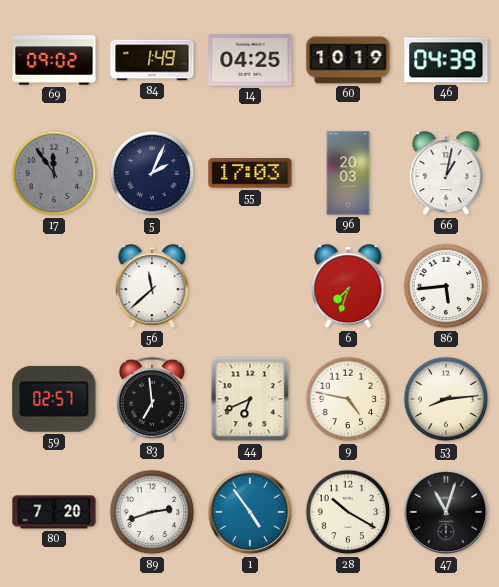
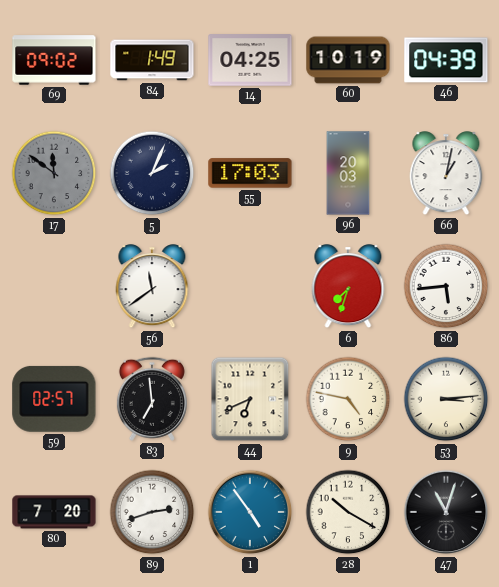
17: 11:54 -> 11:51 (54, 173)
56: 11:38 -> 11:39 (152, 287)
53: 8:14 -> 3:14 (446, 399)
